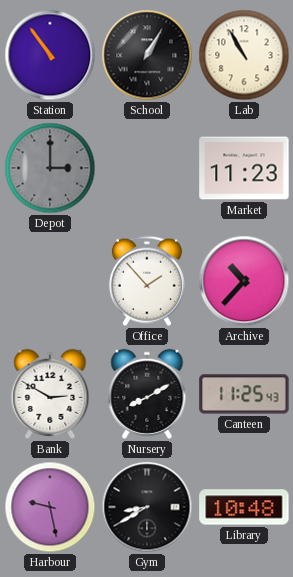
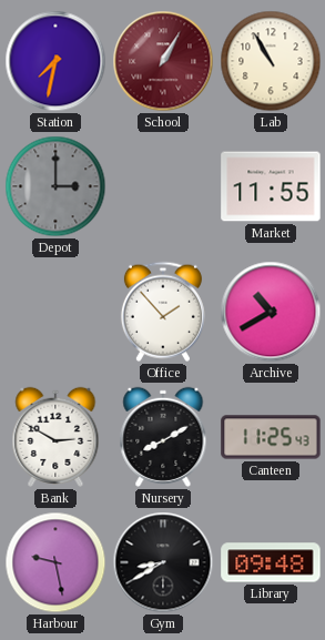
Station: 10:54 -> 7:32 (55, 61)
School dial: black -> burgundy (163, 61)
Market: 11:23 -> 11:55 (271, 186)
Archive: 10:37 -> 10:40 (271, 312)
Library: 10:48 -> 09:48 (271, 562)
